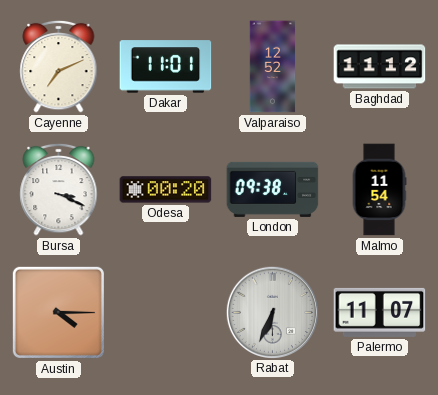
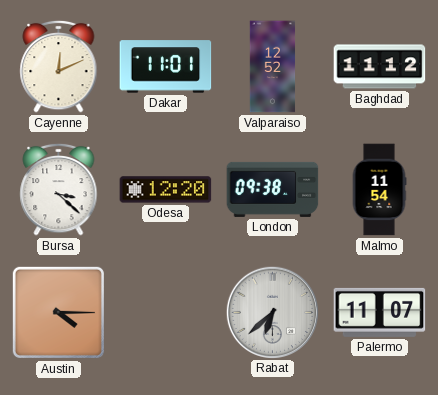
Cayenne: 7:11 -> 12:11 (59, 66)
Bursa: 3:19 -> 3:22 (59, 189)
Odesa: 00:20 -> 12:20 (166, 190)
Rabat: 6:34 -> 6:38 (272, 312)
